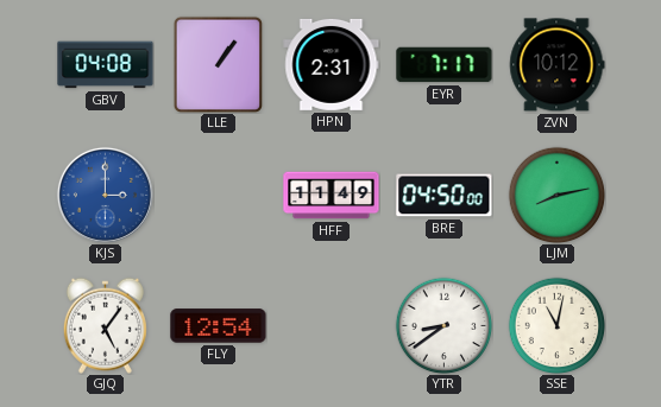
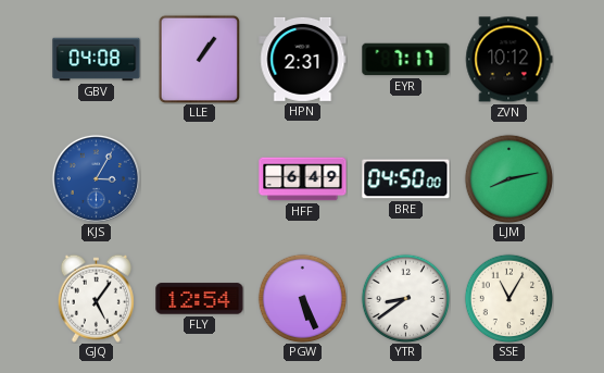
KJS: 3:00 -> 3:05 (96, 178)
HFF: 11:49 -> 6:49 (303, 179)
PGW: none -> 5:26 (302, 298)
SSE: 11:02 -> 11:05 (508, 298)
